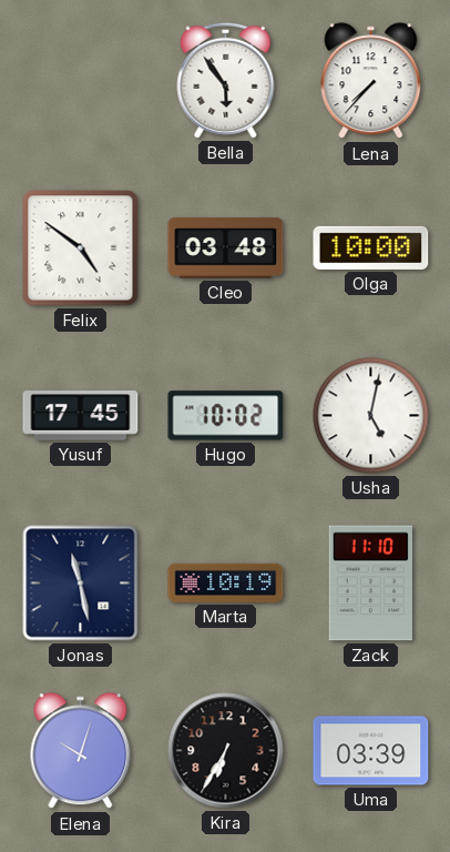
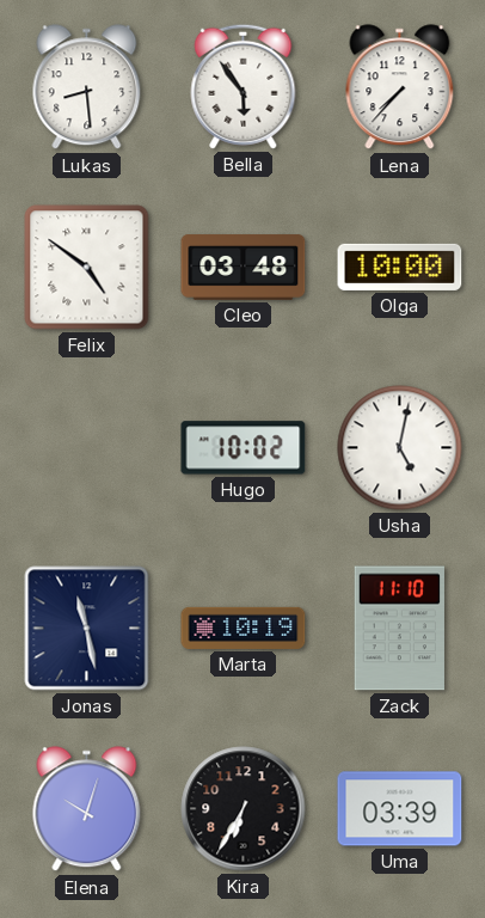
Lukas: none -> 8:29 (87, 87)
Yusuf: 17:45 -> none (81, 416)
